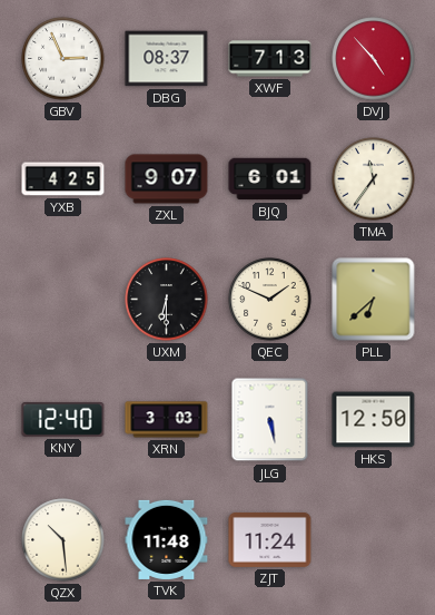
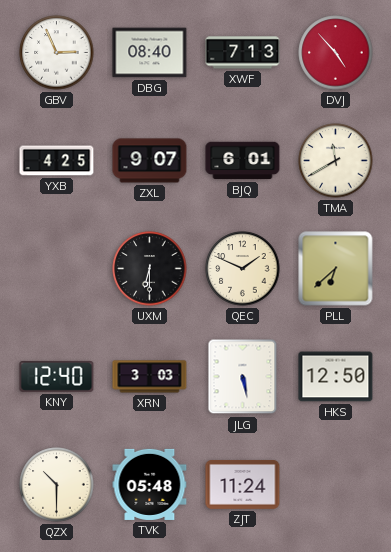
DBG: 08:37 -> 08:40 (150, 53)
TMA: 11:36 -> 11:40 (336, 161)
QZX: 10:29 -> 10:30 (57, 485)
TVK: 11:48 -> 05:48 (150, 484)
